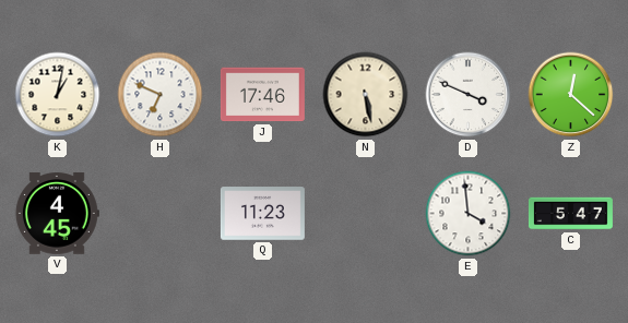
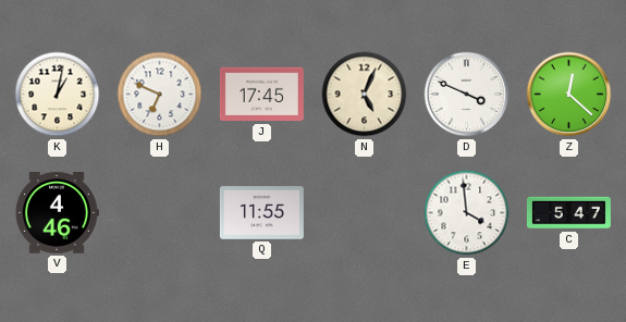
J: 17:46 -> 17:45 (261, 95)
N: 5:28 -> 5:04 (365, 95)
V: 4:45 -> 4:46 (57, 213)
Q: 11:23 -> 11:55 (261, 213)
